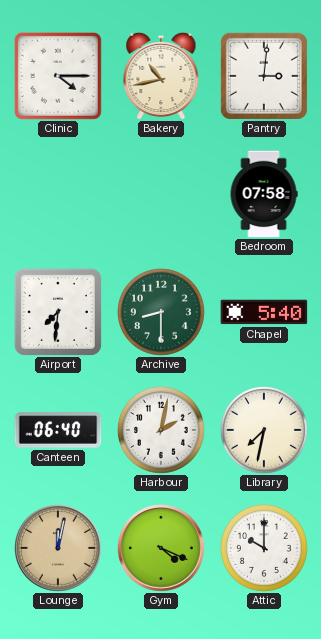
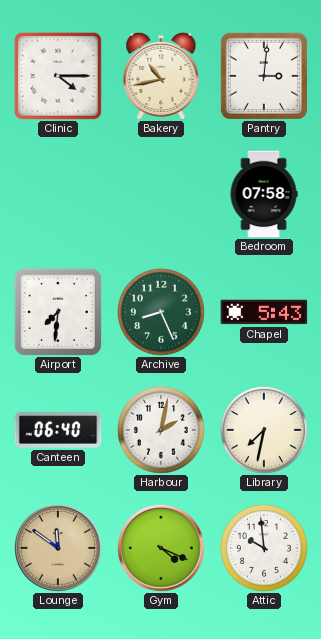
Archive: 8:30 -> 8:26 (161, 312)
Chapel: 5:40 -> 5:43 (264, 312)
Lounge: 12:02 -> 11:51 (59, 549)
Attic: 10:00 -> 9:59 (264, 548)
